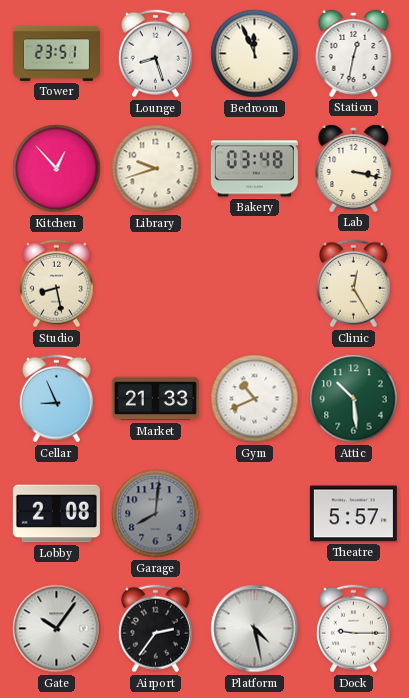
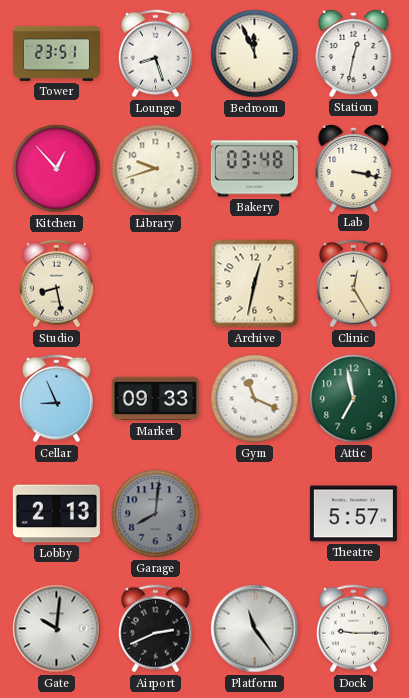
Archive: none -> 12:32 (255, 284)
Market: 21:33 -> 09:33 (155, 399)
Gym: 10:41 -> 11:19 (255, 399)
Attic: 10:29 -> 6:58 (354, 399)
Lobby: 2:08 -> 2:13 (56, 514)
Gate: 10:06 -> 10:01 (57, 629)
Airport: 2:36 -> 2:41 (155, 629)
Platform: 4:28 -> 11:24 (255, 629)
